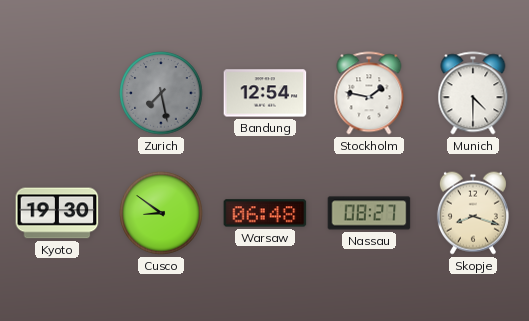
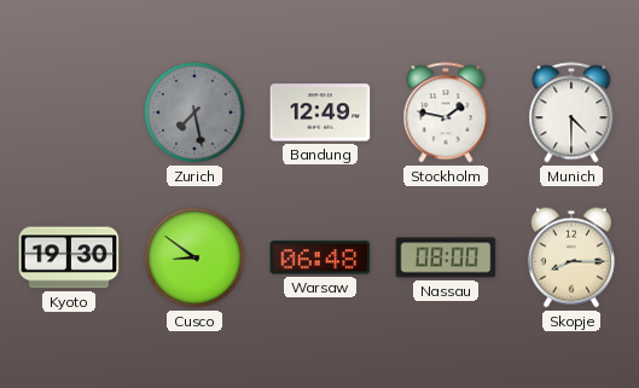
Bandung: 12:54 -> 12:49 (320, 112)
Nassau: 08:27 -> 08:00 (446, 257)
Skopje: 8:18 -> 8:15 (571, 257)
